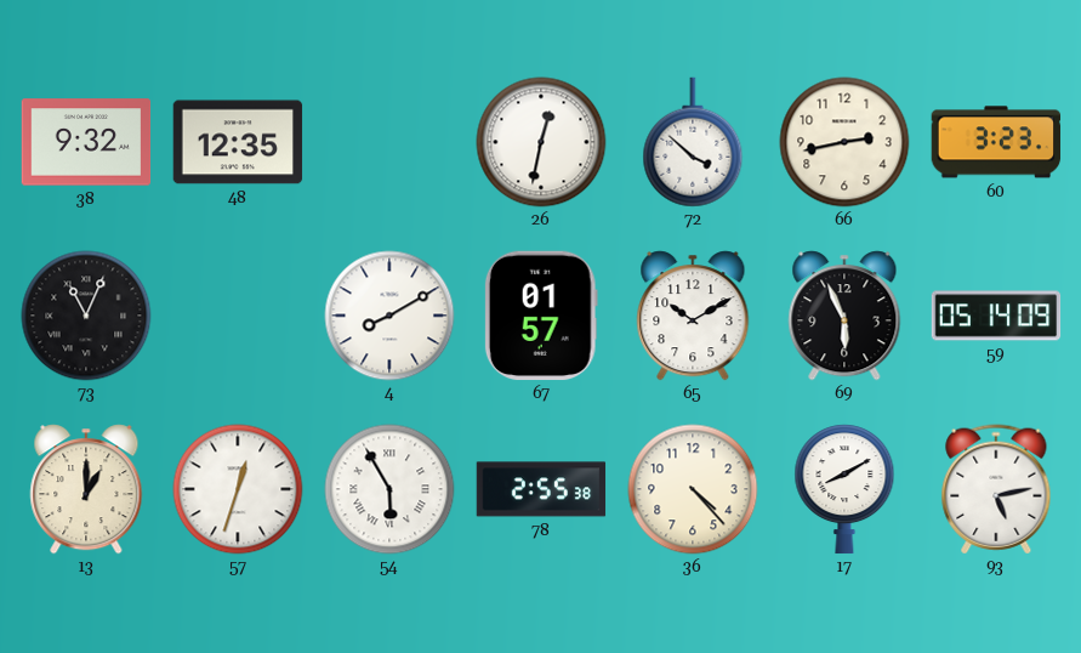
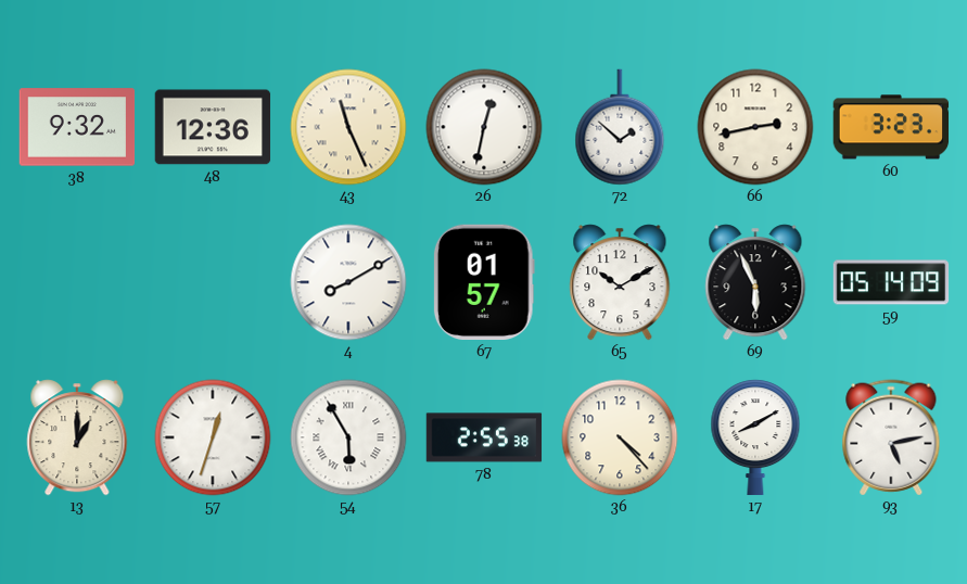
48: 12:35 -> 12:36 (213, 127)
43: none -> 11:26 (348, 127)
72: 3:52 -> 1:52 (620, 127)
73: 11:04 -> none (86, 316)
